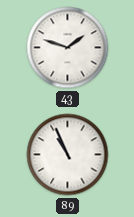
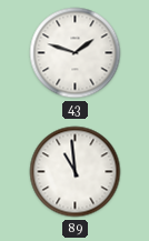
89: 10:56 -> 10:59 (76, 172)
